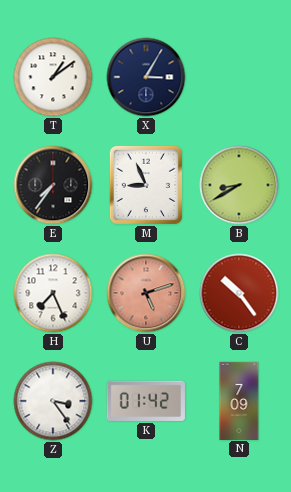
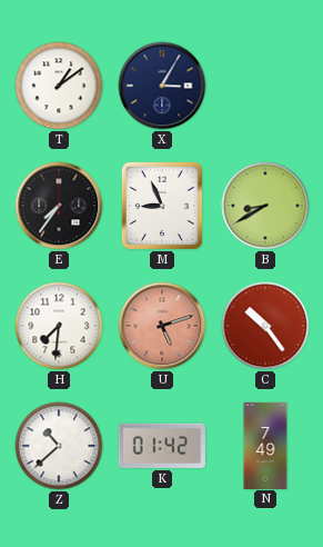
H: 7:26 -> 7:31 (59, 326)
Z: 3:24 -> 10:38 (59, 446)
N: 7:09 -> 7:49 (265, 445)
